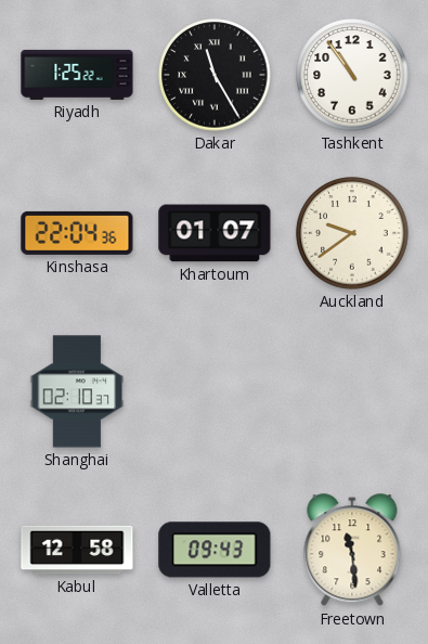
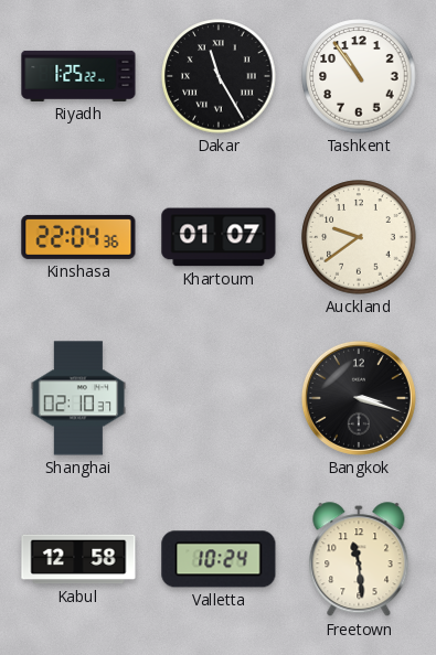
Bangkok: none -> 3:18 (359, 398)
Valletta: 09:43 -> 10:24 (219, 559)
